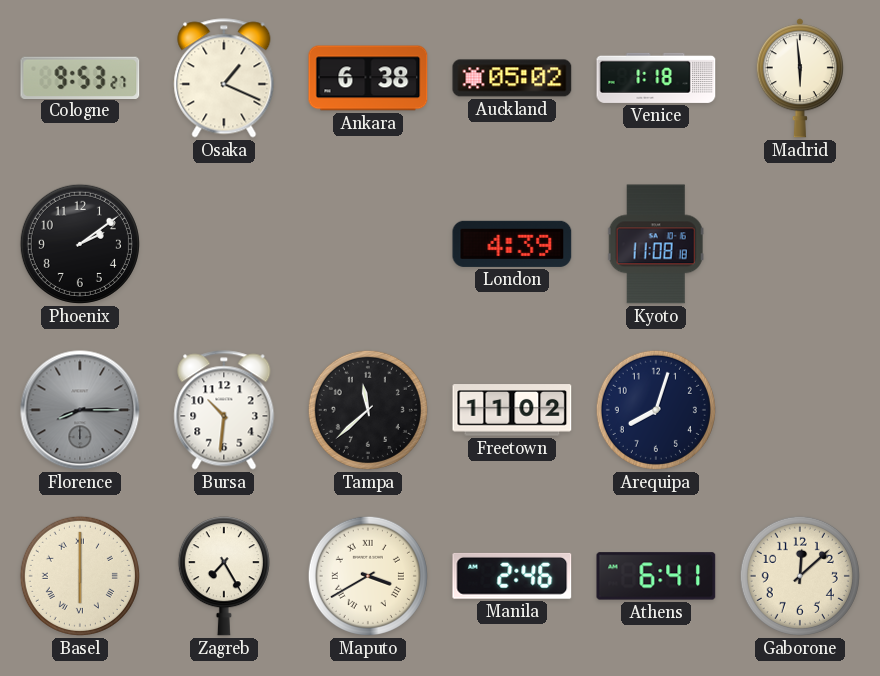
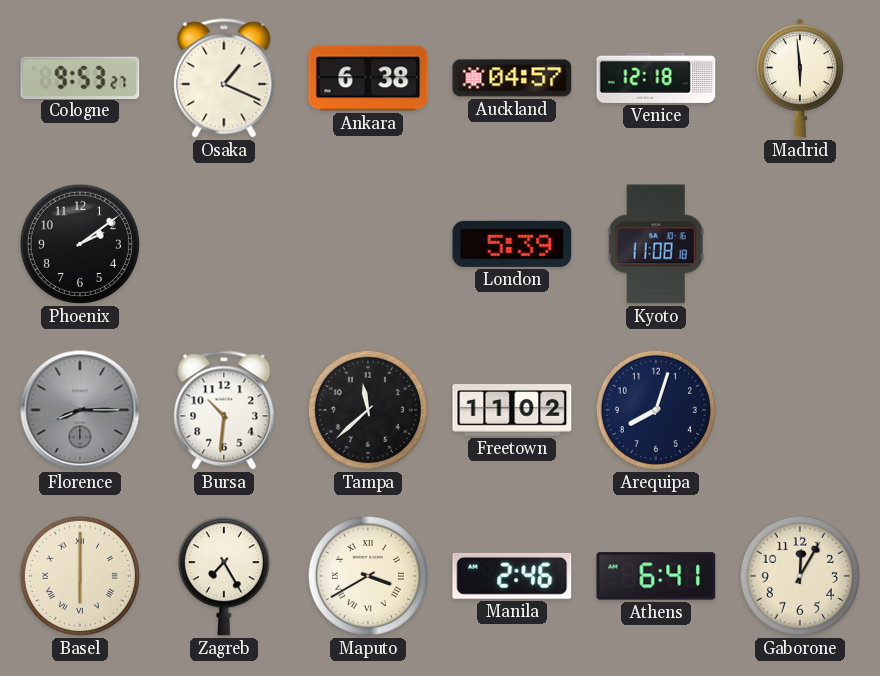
Auckland: 05:02 -> 04:57 (512, 78)
Venice: 1:18 -> 12:18 (656, 78)
London: 4:39 -> 5:39 (512, 244)
Gaborone: 12:08 -> 12:05 (800, 576)
